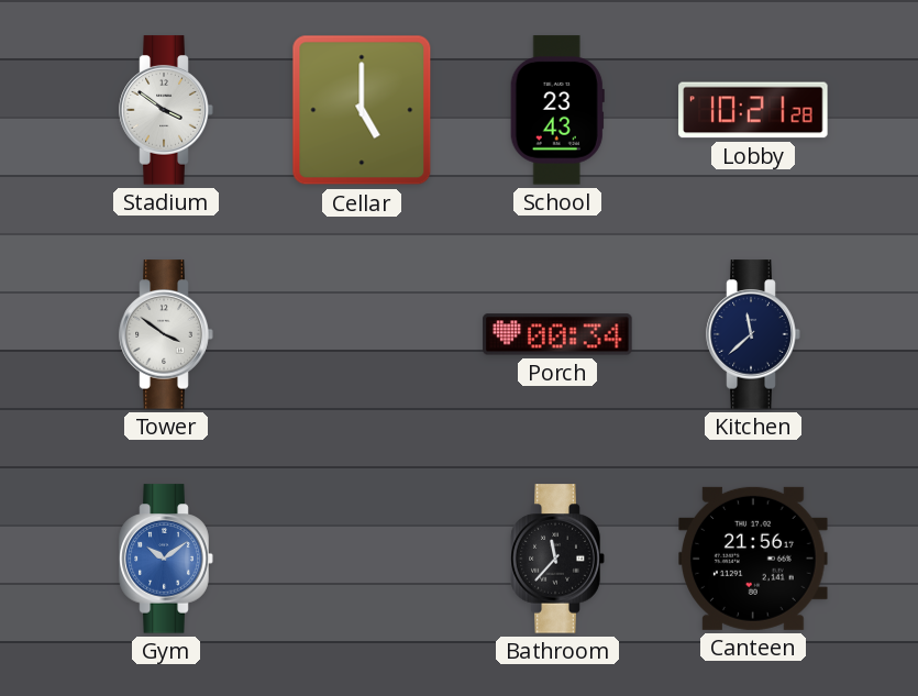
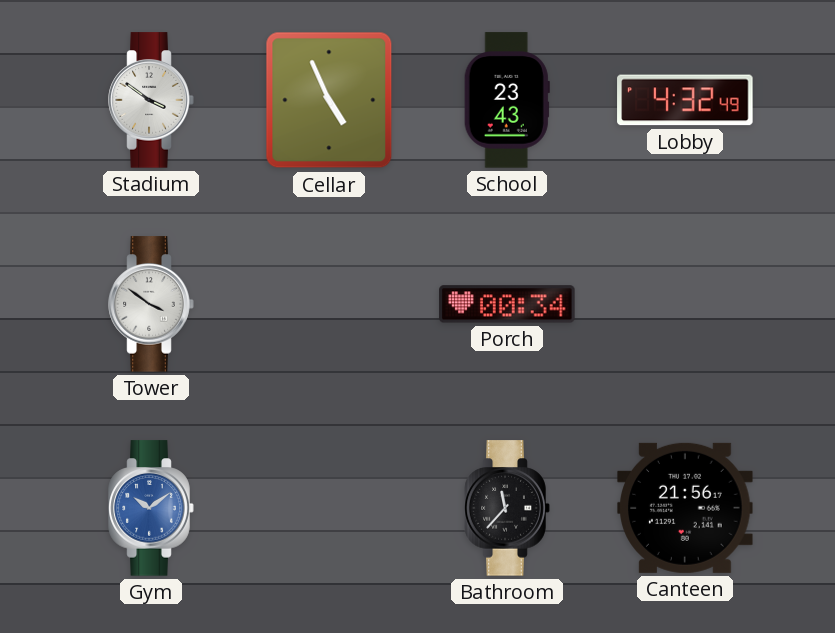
Cellar: 5:00 -> 4:56 (329, 100)
Lobby: 10:21 -> 4:32 (685, 100)
Kitchen: 11:38 -> none (753, 334)
